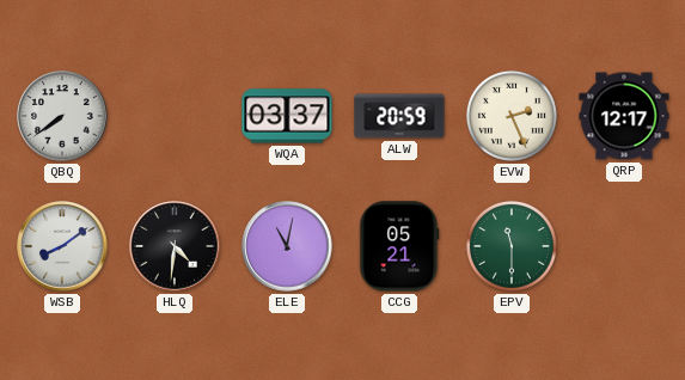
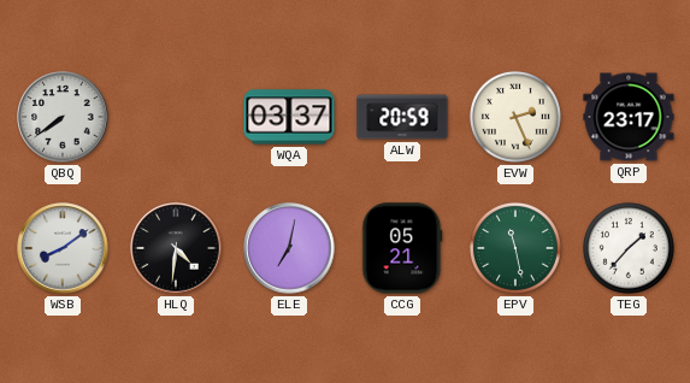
QRP: 12:17 -> 23:17 (629, 117)
ELE: 11:02 -> 7:02 (289, 248)
EPV: 11:30 -> 11:28 (515, 248)
TEG: none -> 1:37 (629, 248)
